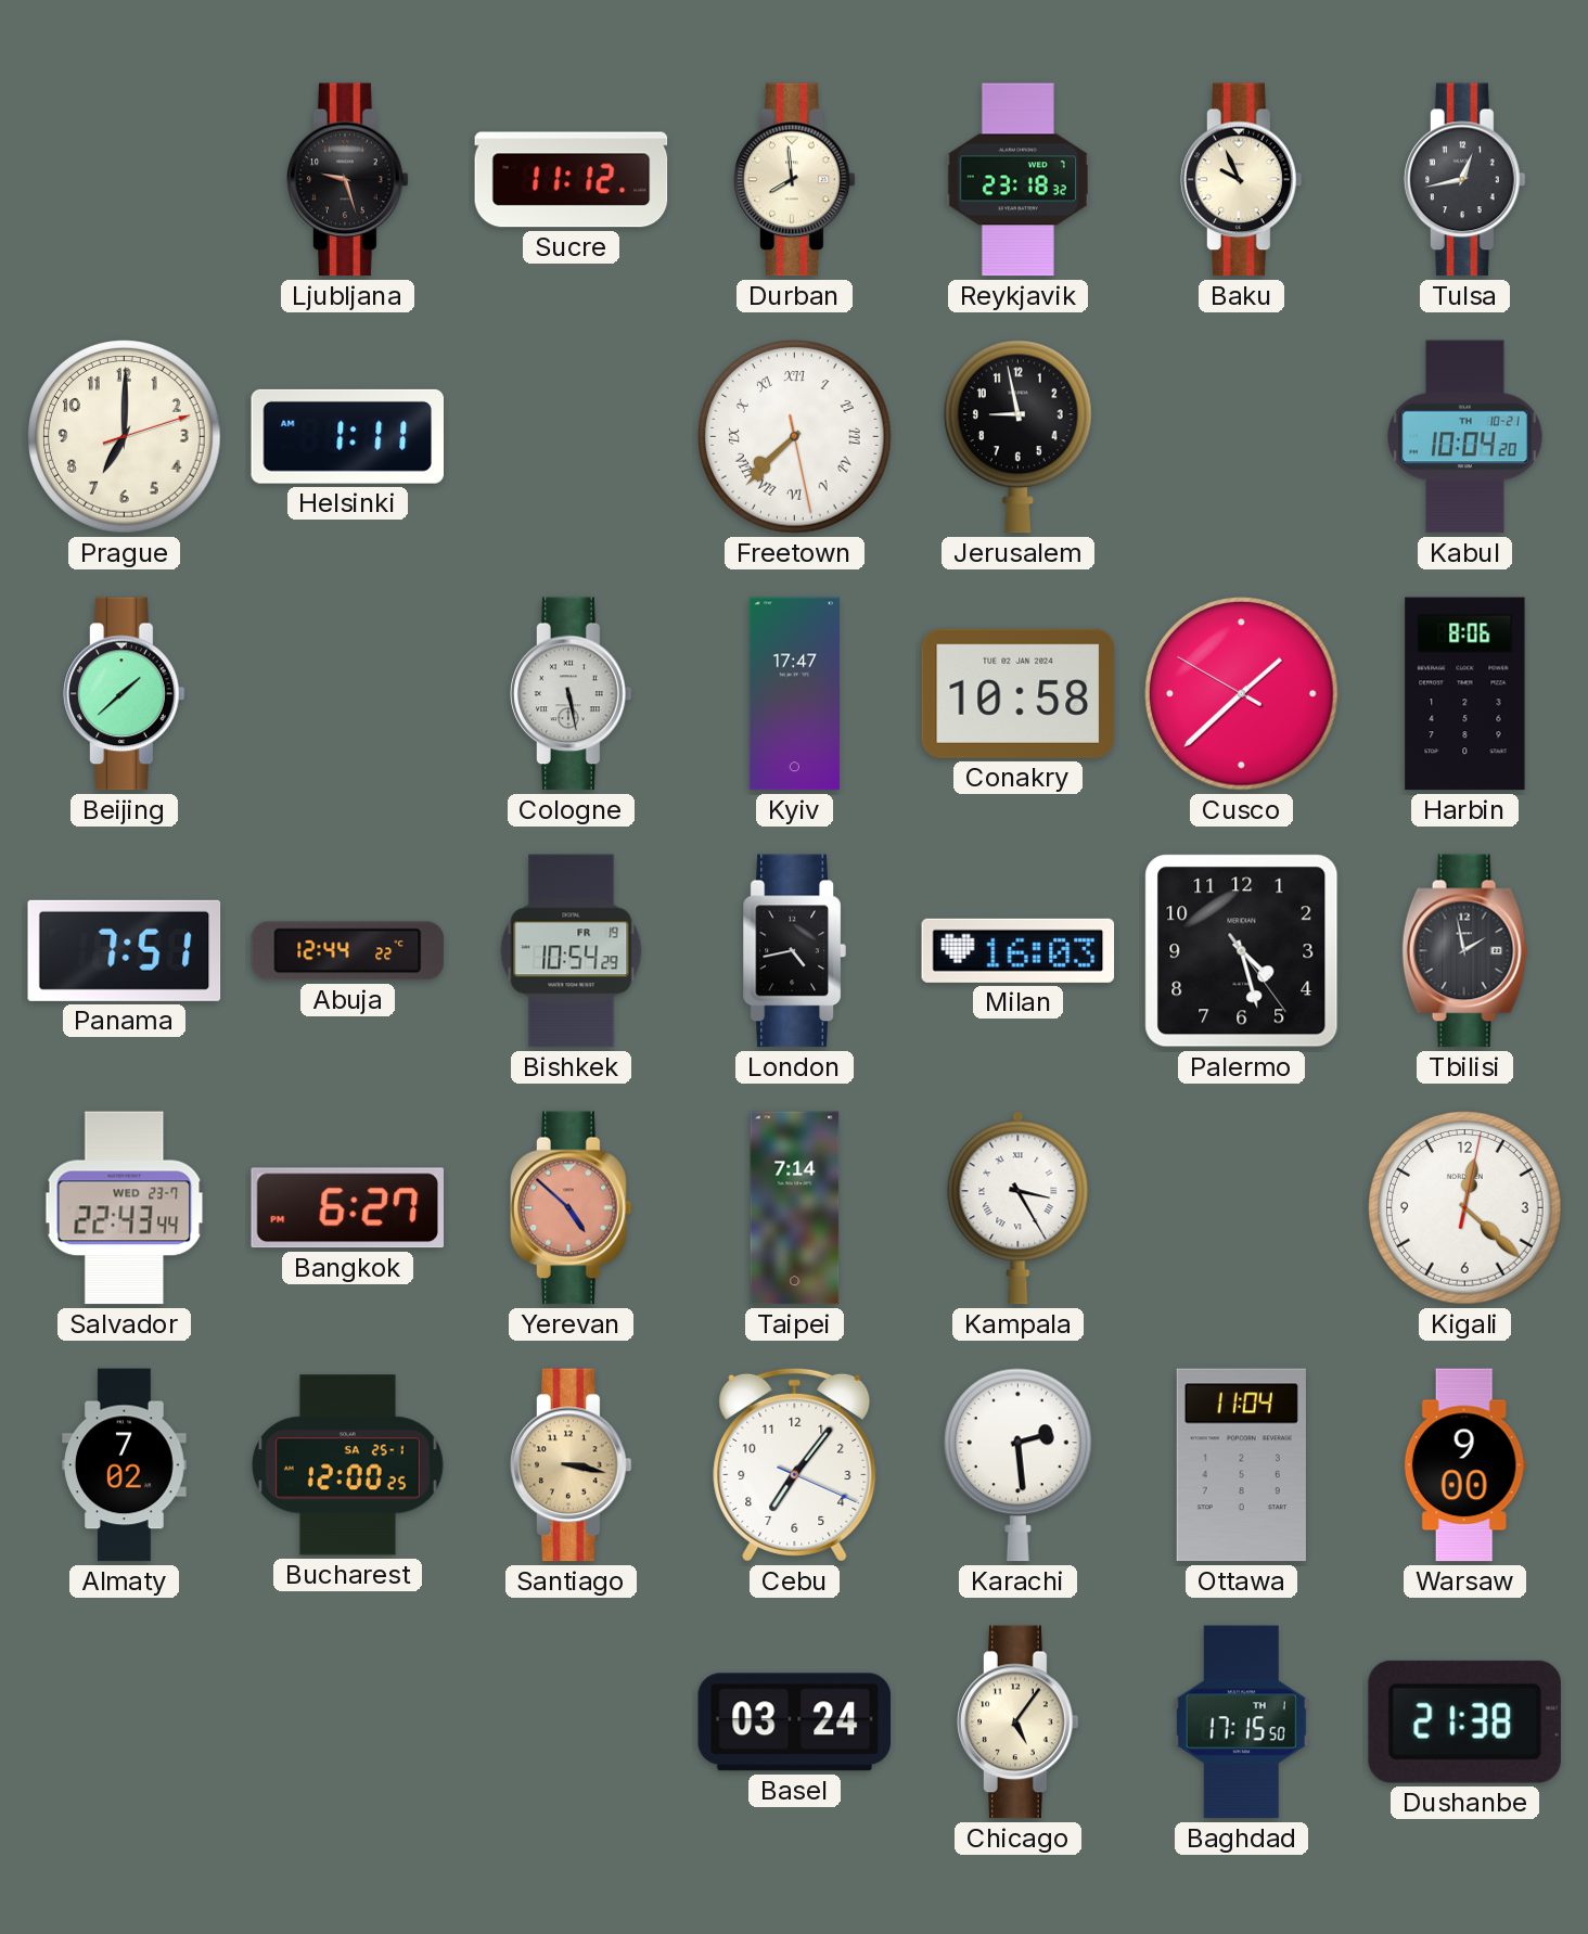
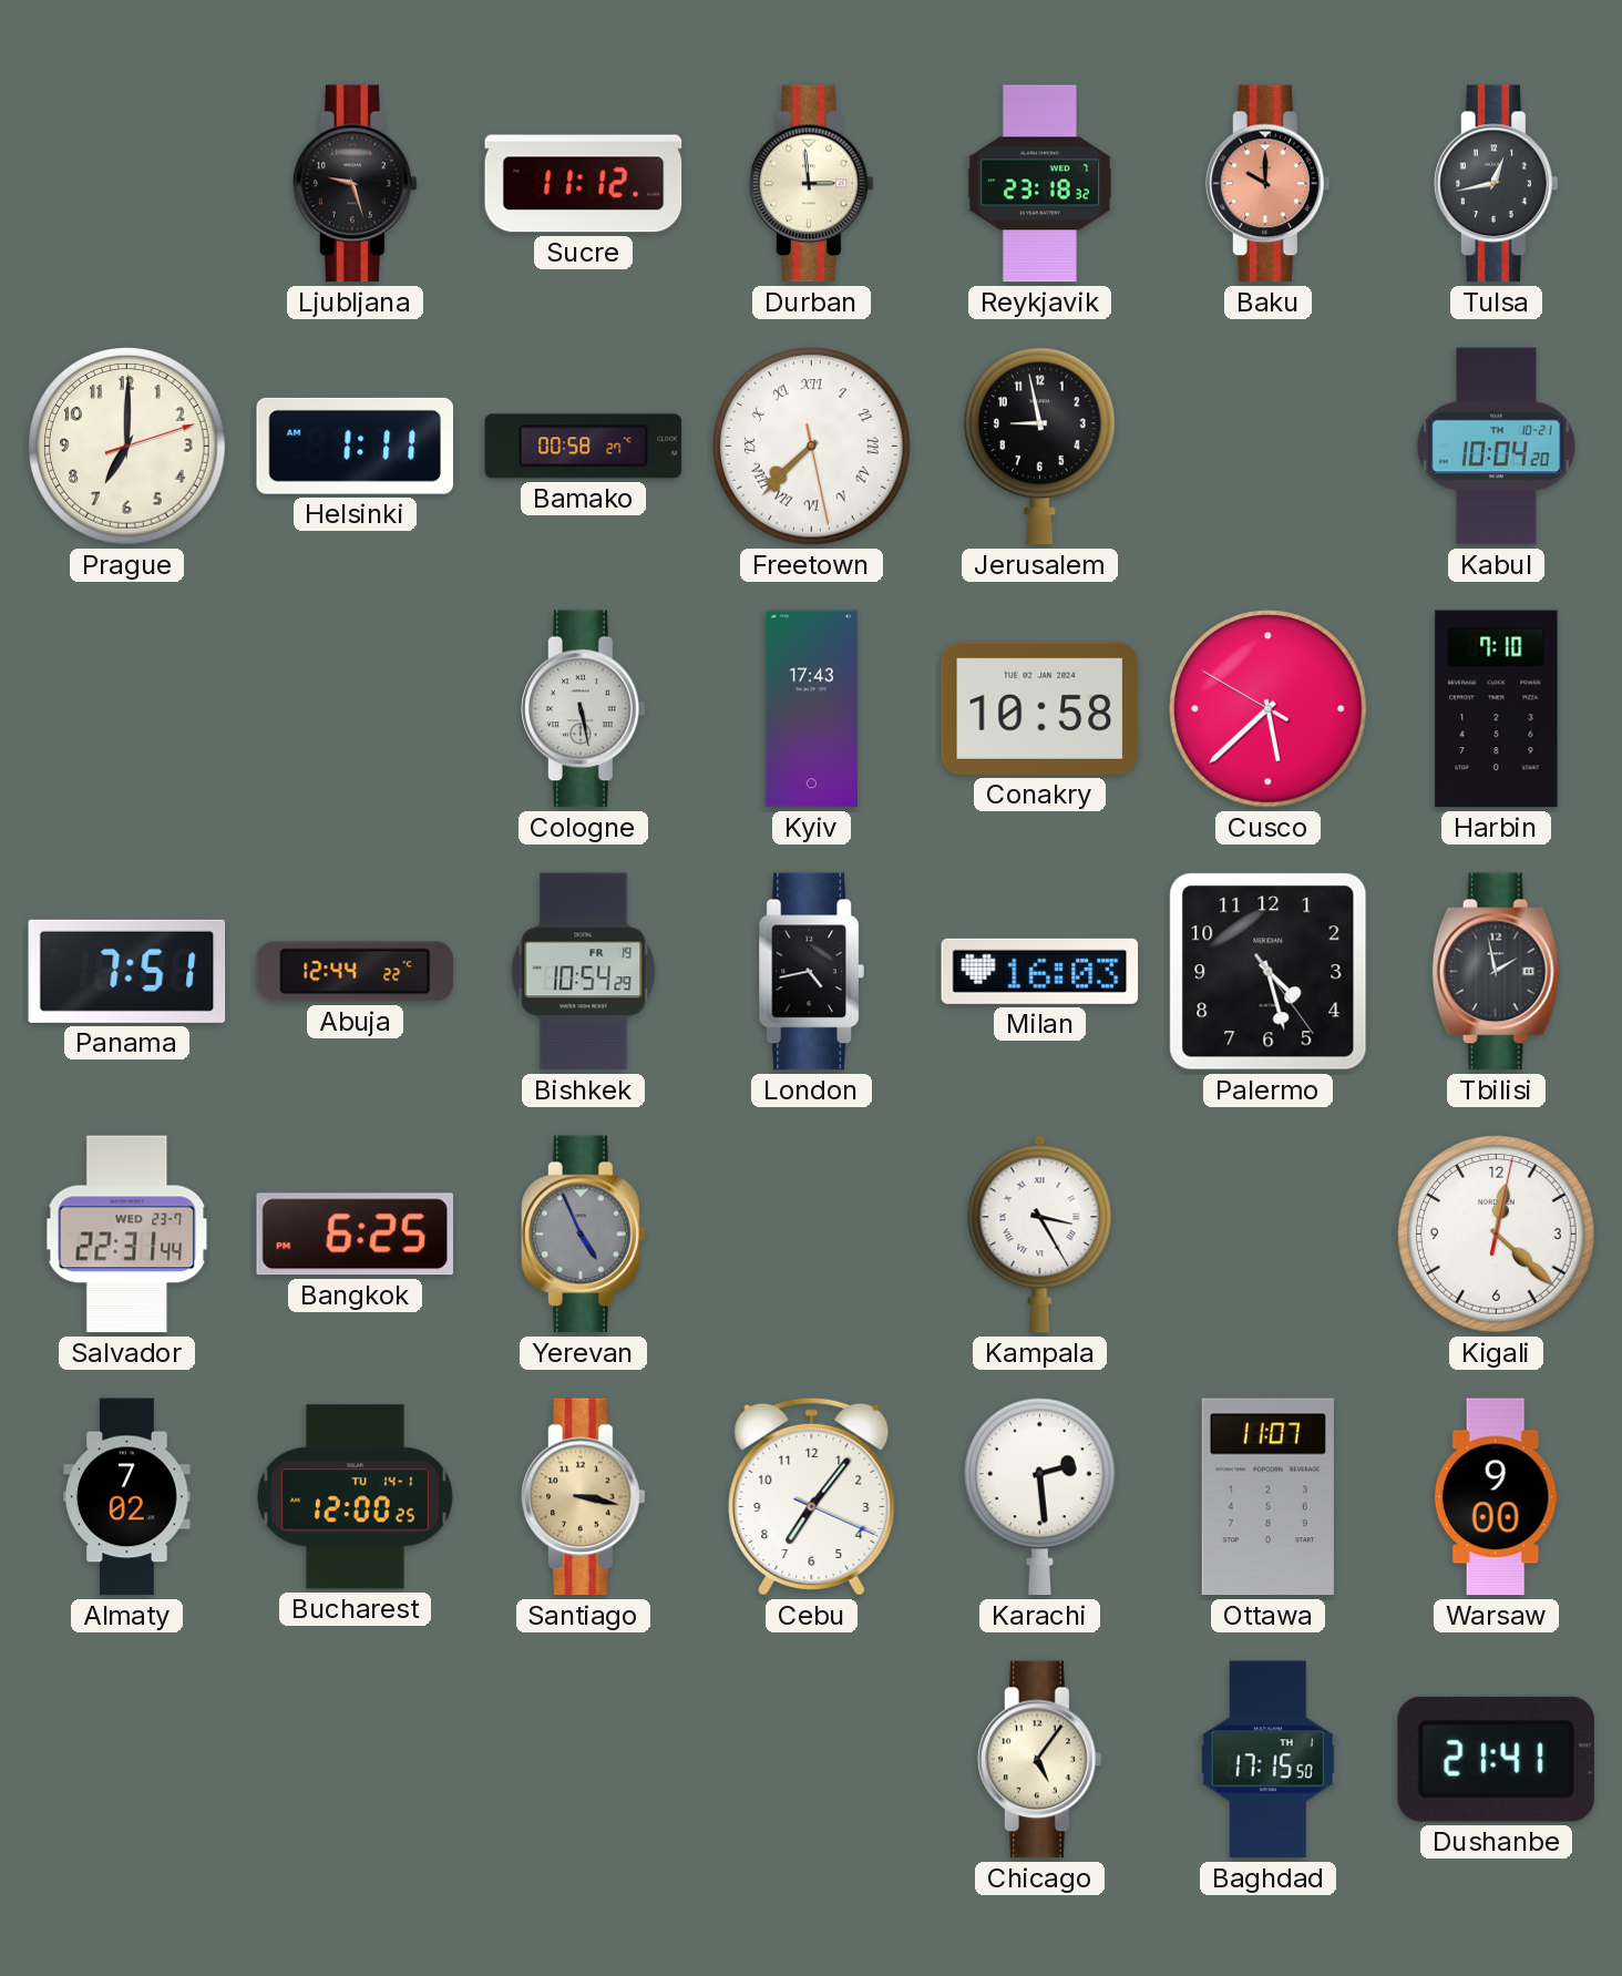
Durban: 7:59 -> 2:59 (812, 184)
Baku: 9:56 -> 10:00 (1269, 184)
Baku dial: cream -> salmon (1269, 184)
Bamako: none -> 00:58 (584, 447)
Beijing: 1:38 -> none (125, 694)
Kyiv: 17:47 -> 17:43 (811, 709)
Cusco: 1:37 -> 5:37 (1269, 709)
Harbin: 8:06 -> 7:10 (1497, 709)
Salvador: 22:43 -> 22:31 (127, 1235)
Bangkok: 6:27 -> 6:25 (355, 1235)
Yerevan: 4:52 -> 4:56 (584, 1235)
Yerevan dial: salmon -> grey (584, 1235)
Taipei: 7:14 -> none (795, 1208)
Bucharest date: SA 25-1 -> TU 14-1 (355, 1497)
Ottawa: 11:04 -> 11:07 (1267, 1497)
Basel: 03:24 -> none (795, 1722)
Dushanbe: 21:38 -> 21:41 (1496, 1759)
